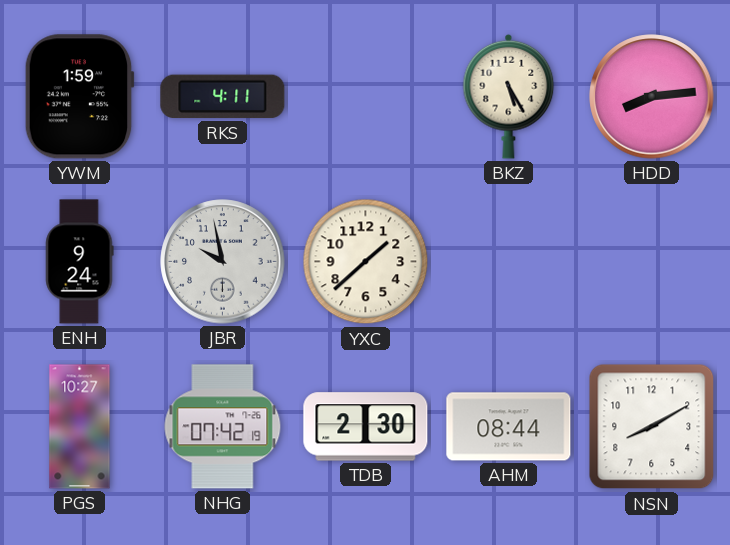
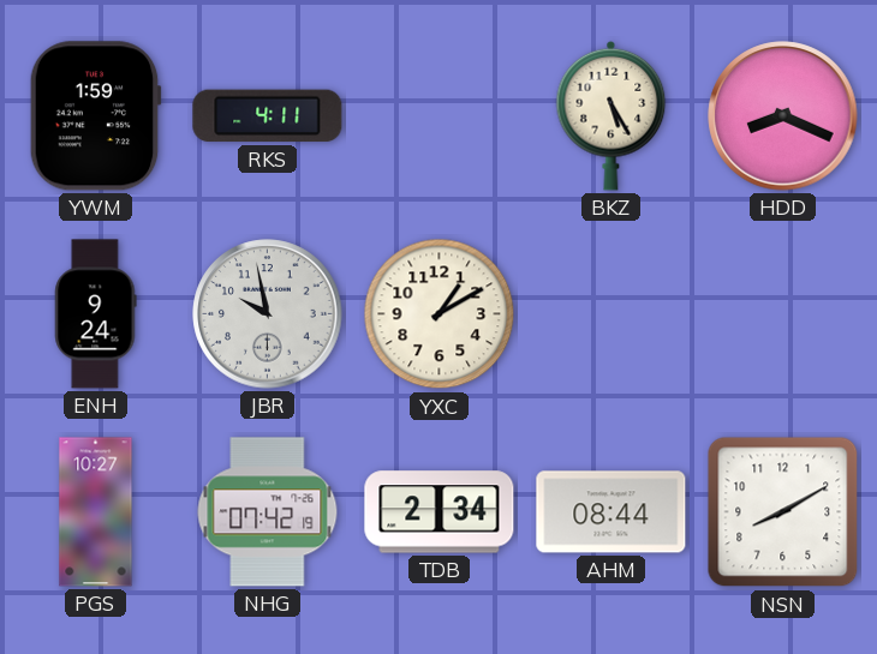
HDD: 8:14 -> 8:19 (783, 116)
YXC: 1:38 -> 1:10 (440, 314)
TDB: 2:30 -> 2:34 (440, 512)
